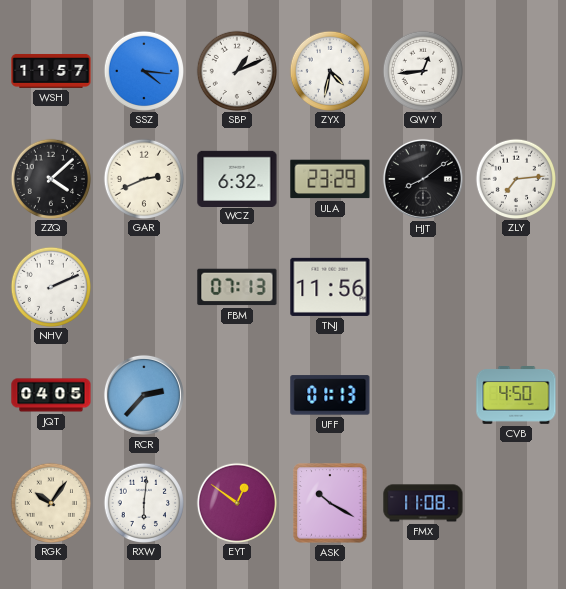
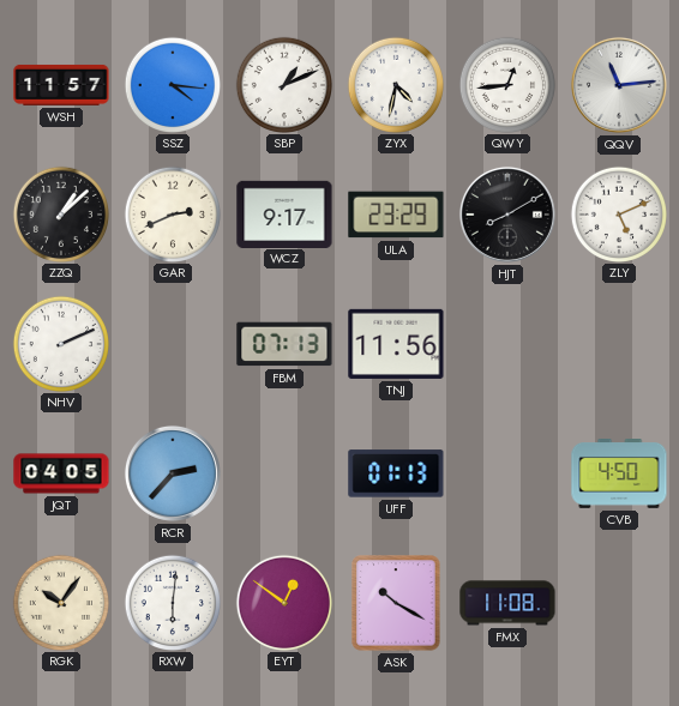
QQV: none -> 11:14 (619, 85)
ZZQ: 4:08 -> 1:08 (60, 213)
WCZ: 6:32 -> 9:17 (284, 213)
HJT: 8:09 -> 8:10 (507, 215)
ZLY: 7:14 -> 5:11 (618, 213)
